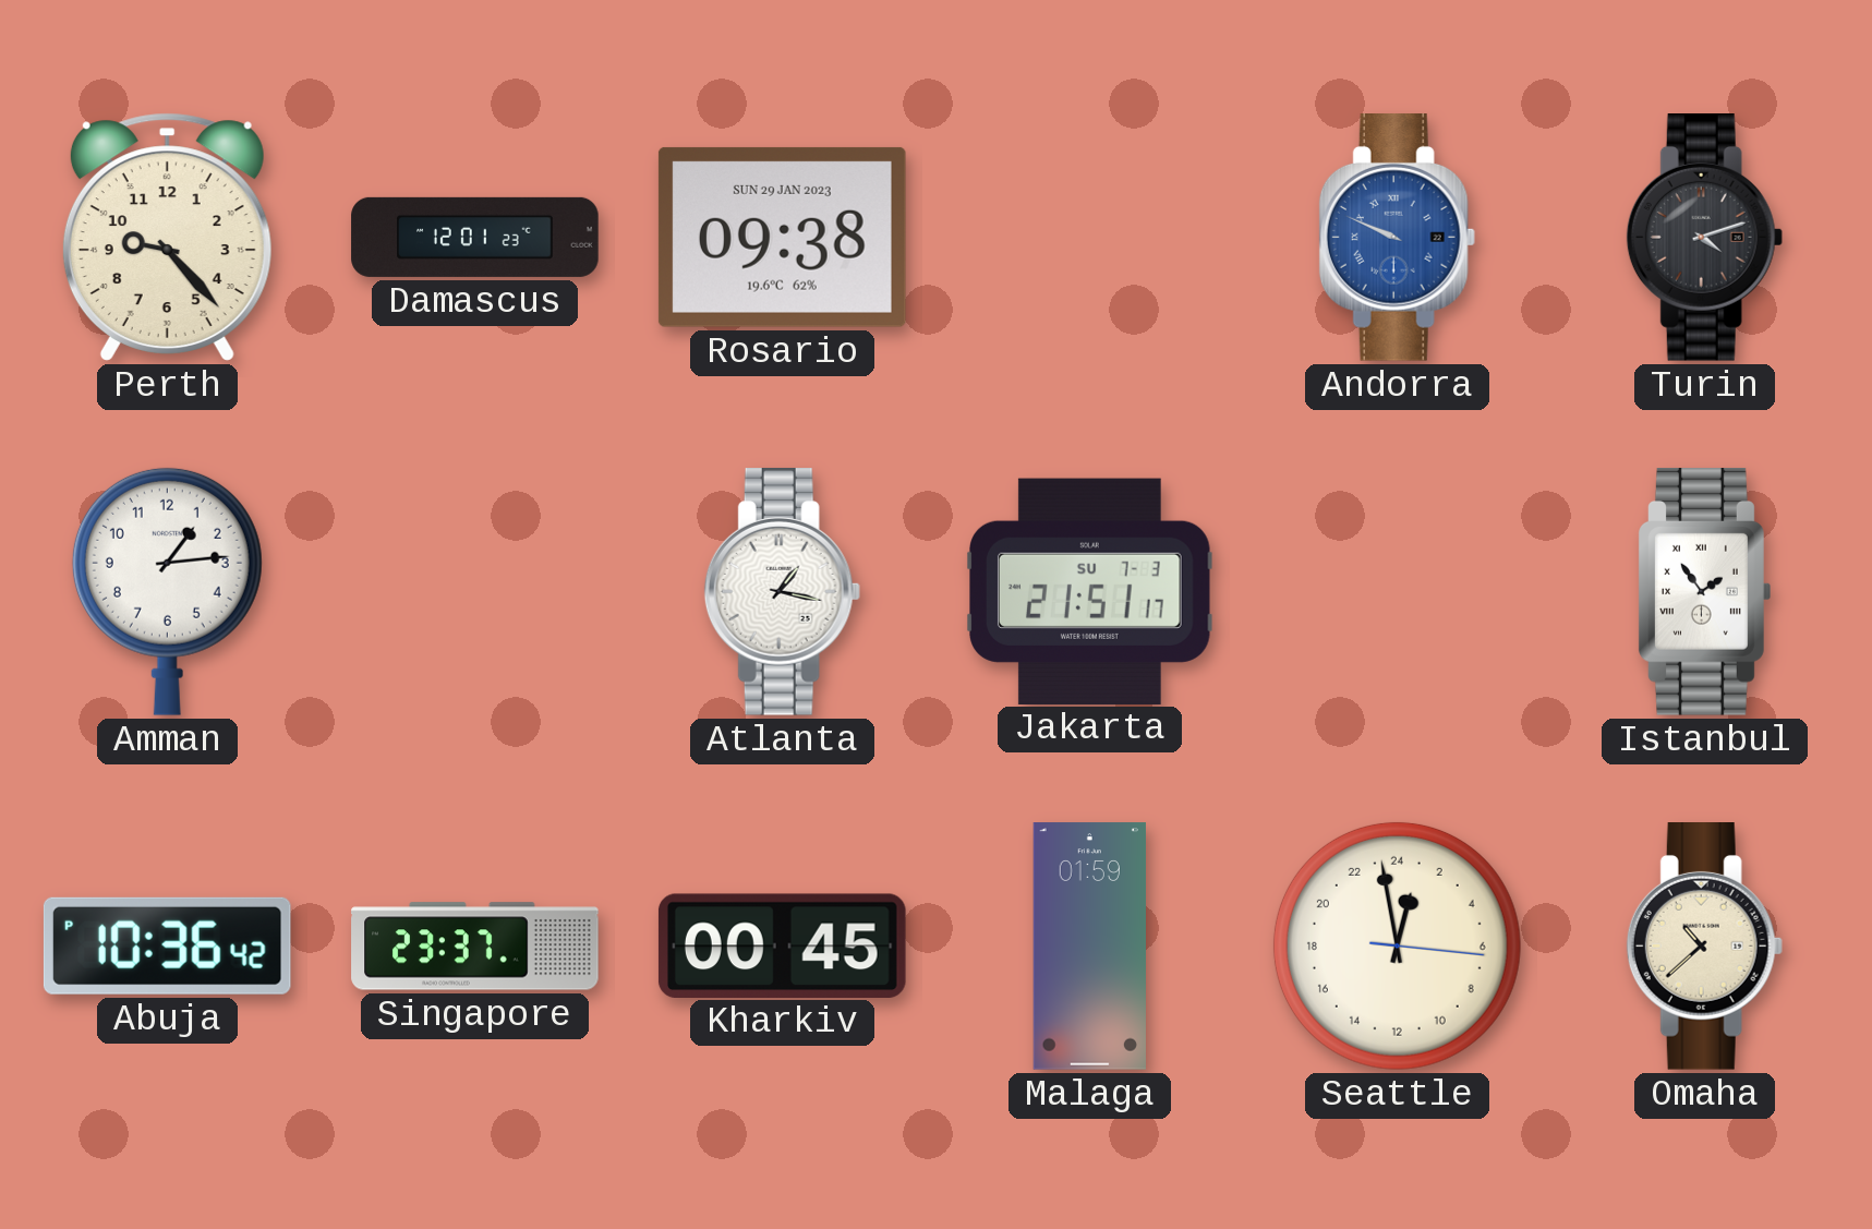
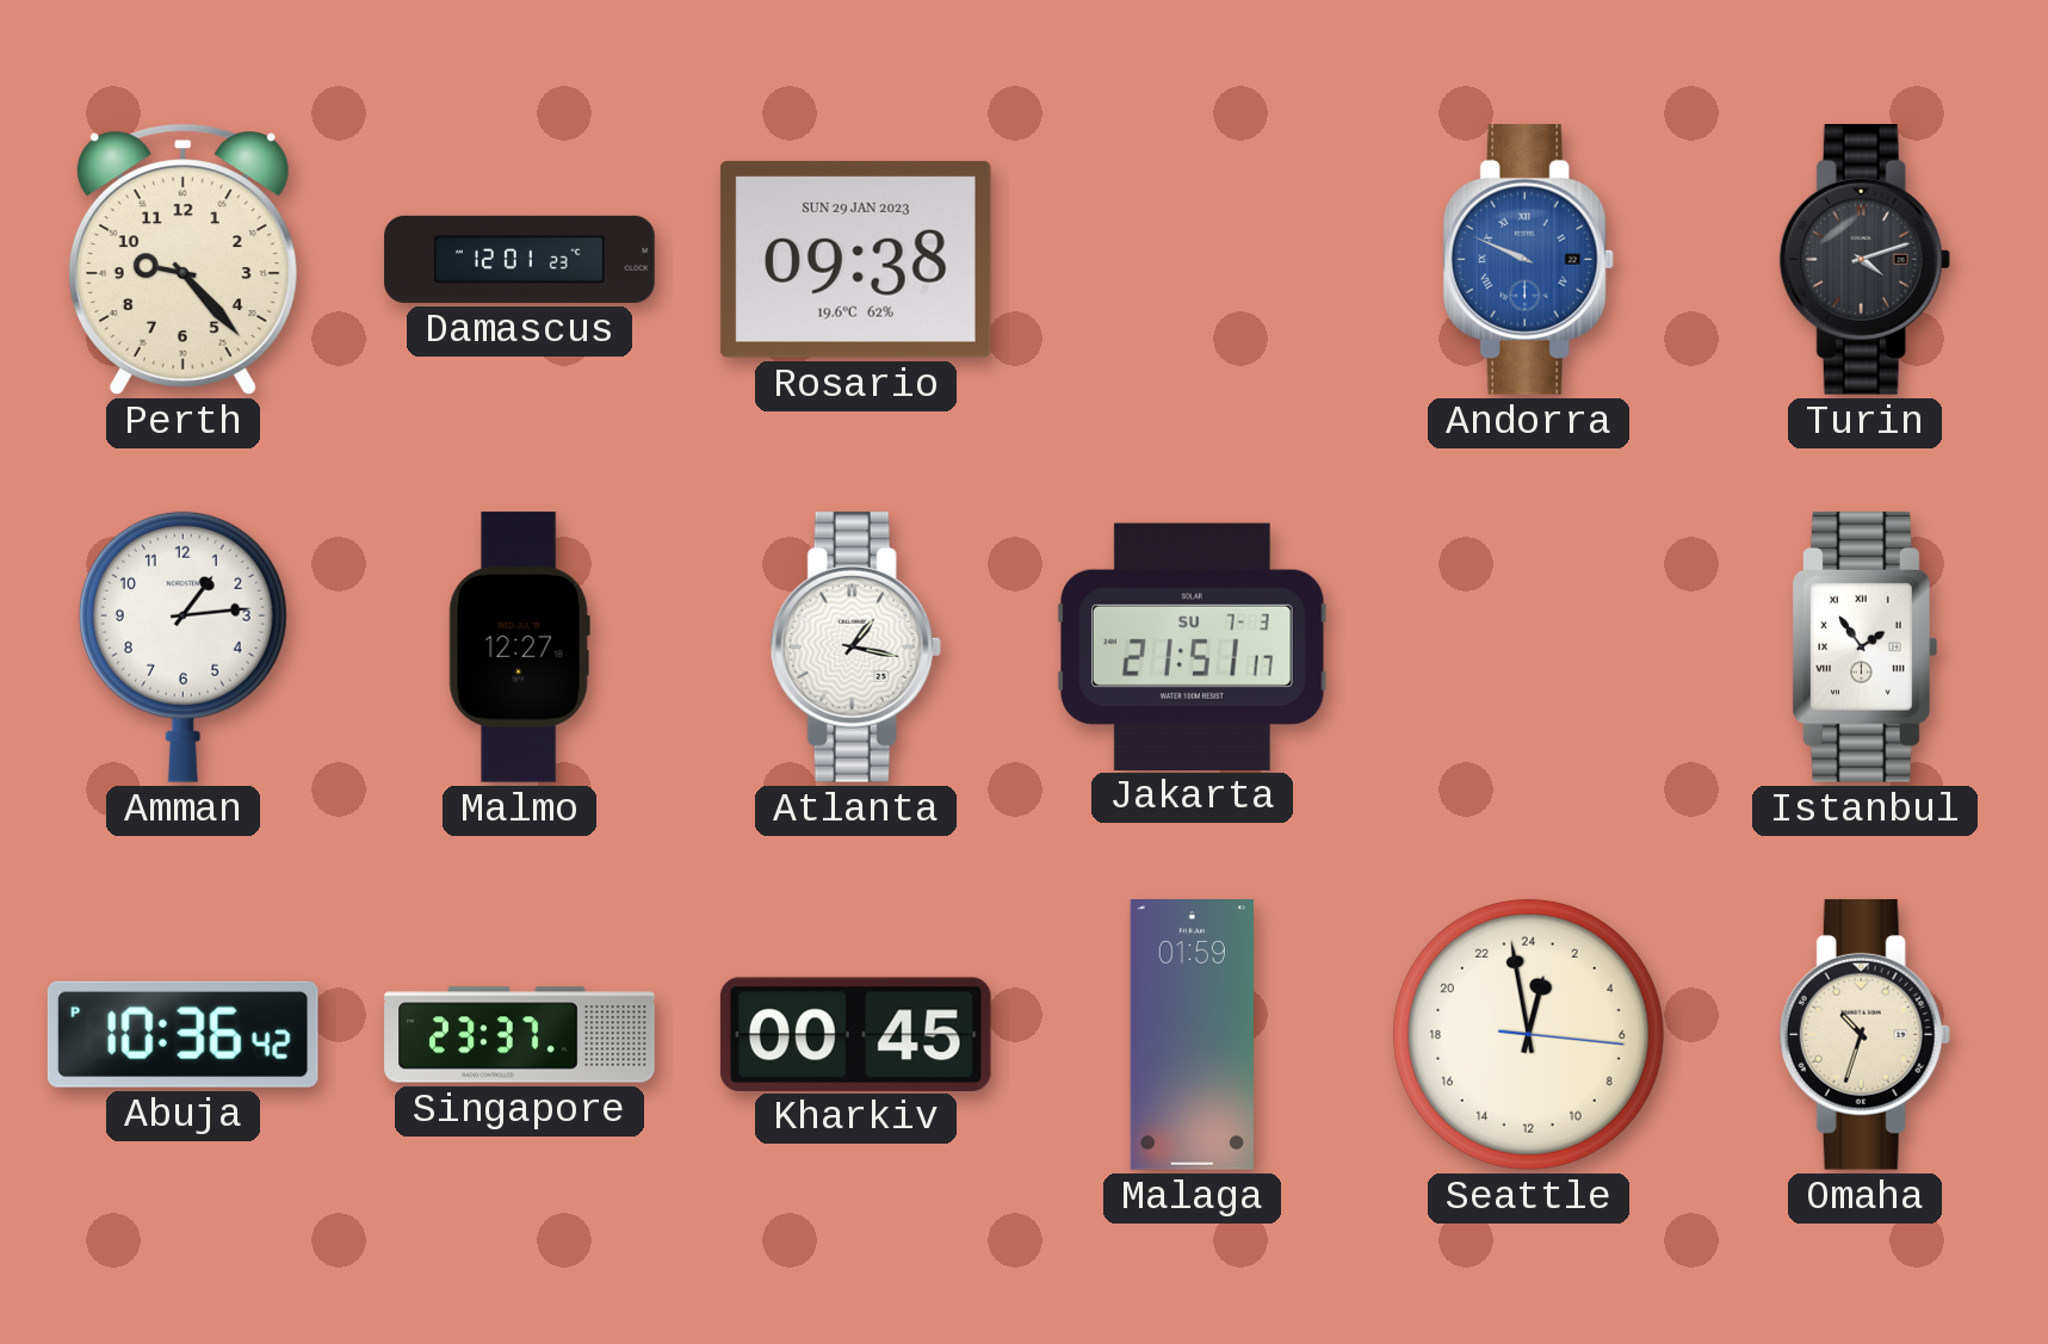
Malmo: none -> 12:27 (519, 648)
Omaha: 10:38 -> 10:33 (1864, 1035)
